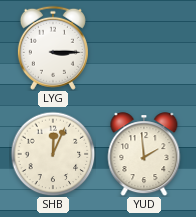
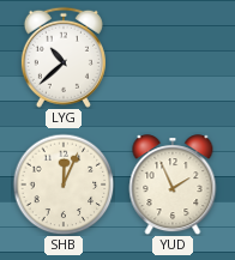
LYG: 3:15 -> 10:38 (64, 58)
YUD: 1:59 -> 1:56 (173, 185)
